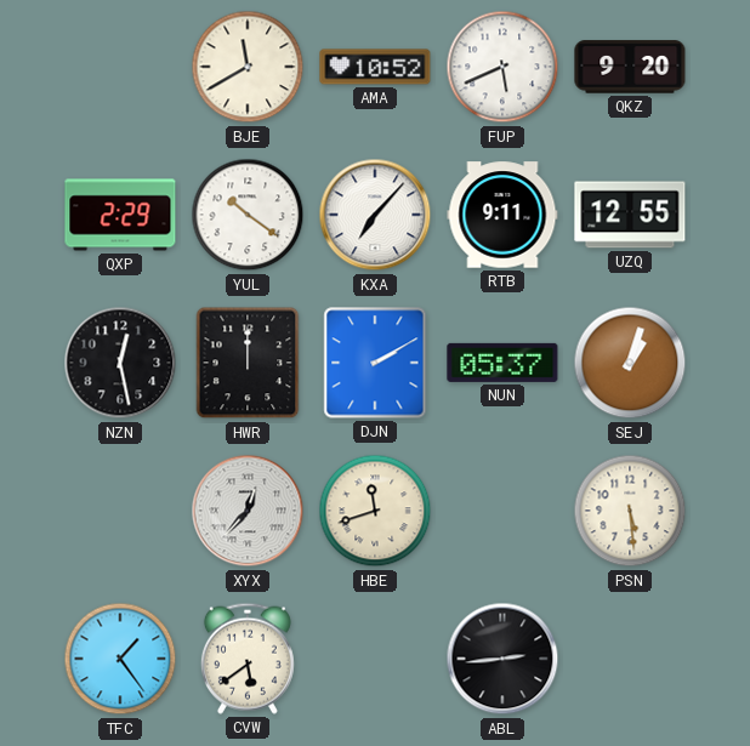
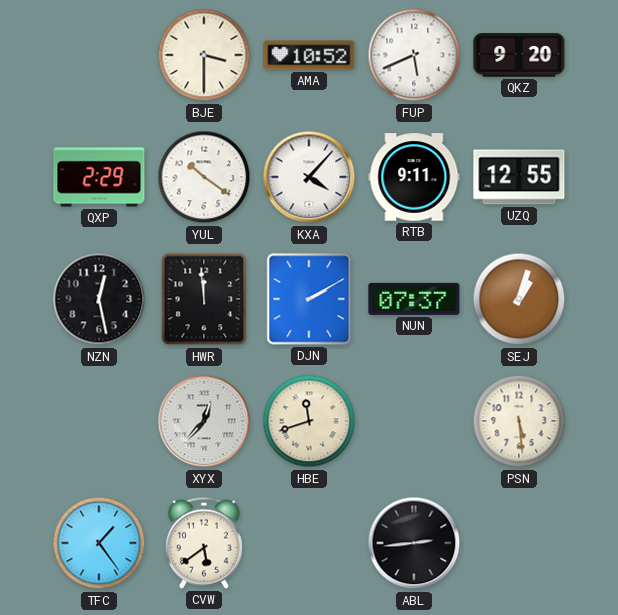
BJE: 11:40 -> 3:30 (204, 55)
KXA: 7:07 -> 4:07 (309, 177)
HWR: 12:00 -> 11:59 (204, 299)
NUN: 05:37 -> 07:37 (414, 299)
